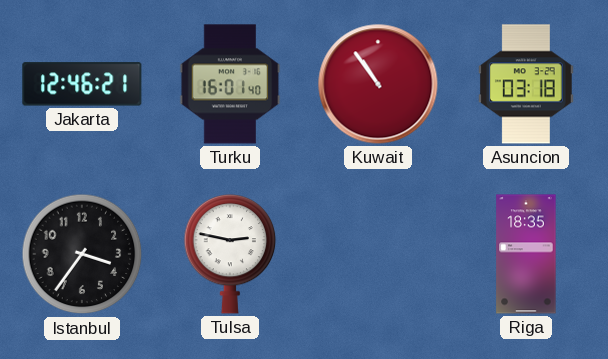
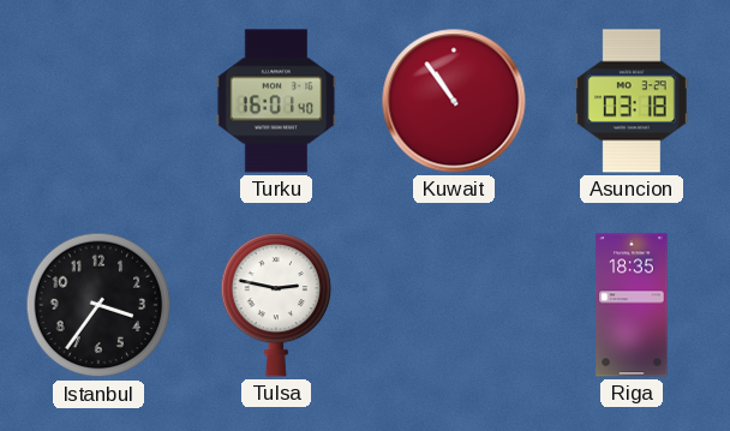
Jakarta: 12:46 -> none (82, 84)
